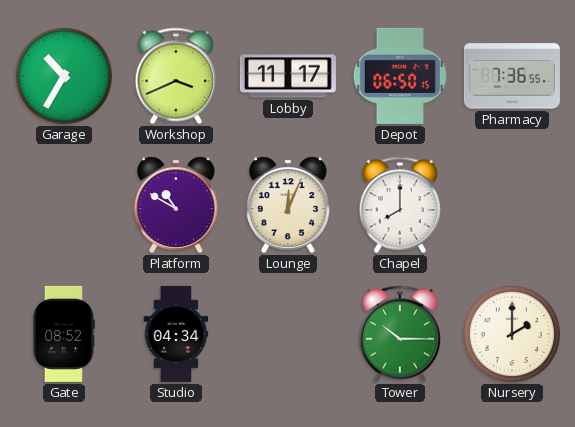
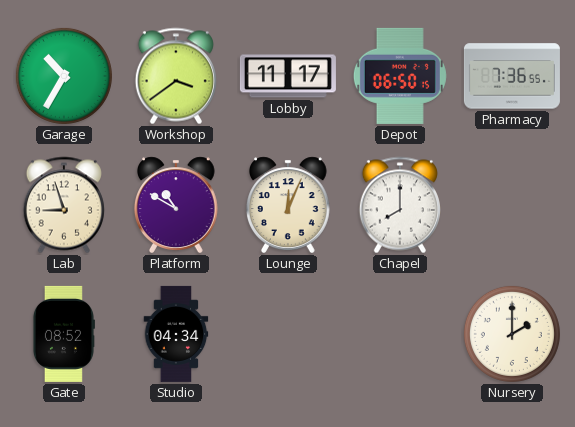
Workshop: 3:41 -> 3:39 (176, 76)
Lab: none -> 8:57 (64, 205)
Tower: 10:15 -> none (400, 334)
